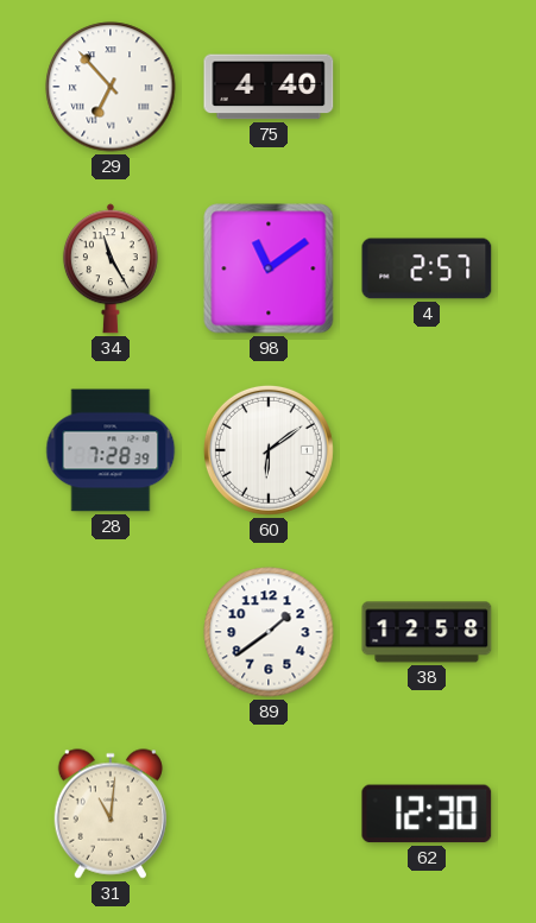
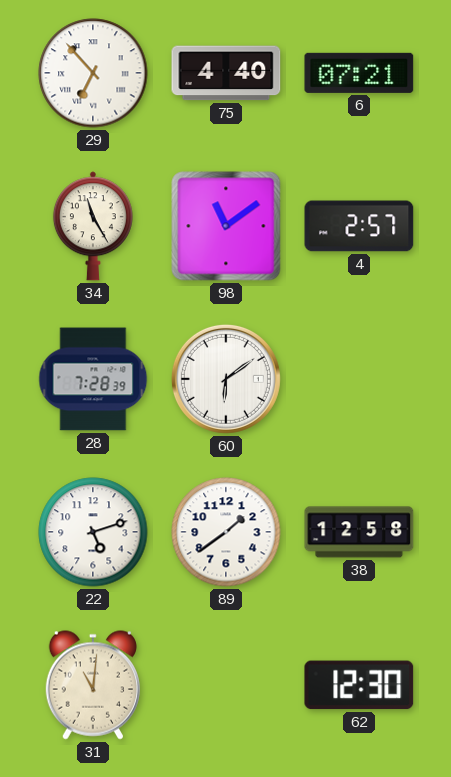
6: none -> 07:21 (359, 73)
22: none -> 5:12 (93, 532)
